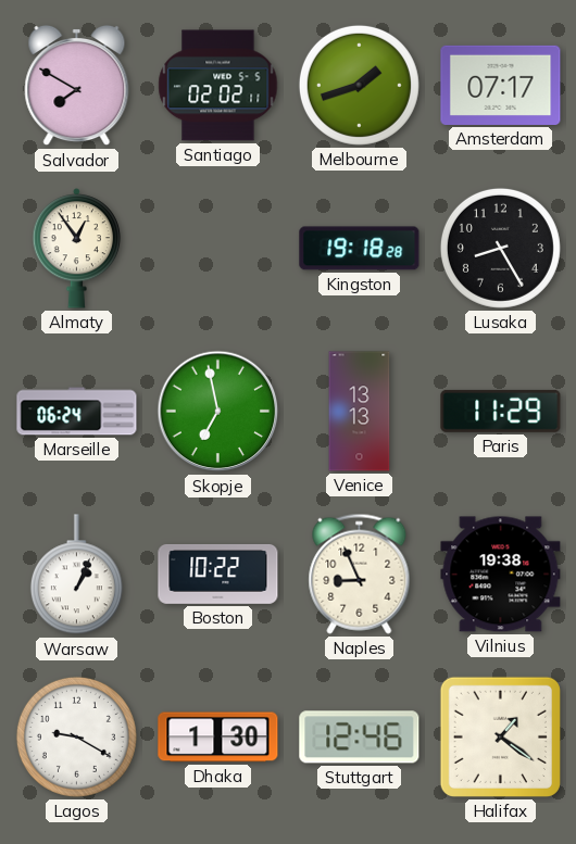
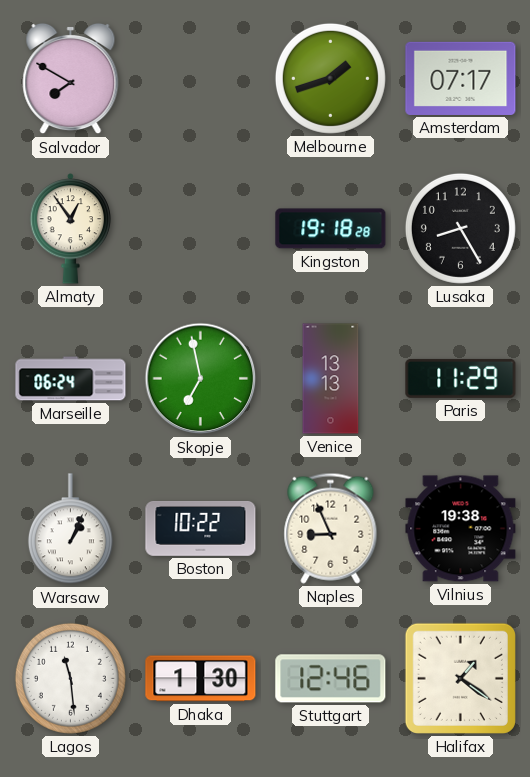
Santiago: 02:02 -> none (218, 86)
Lagos: 9:20 -> 11:29 (70, 678)
